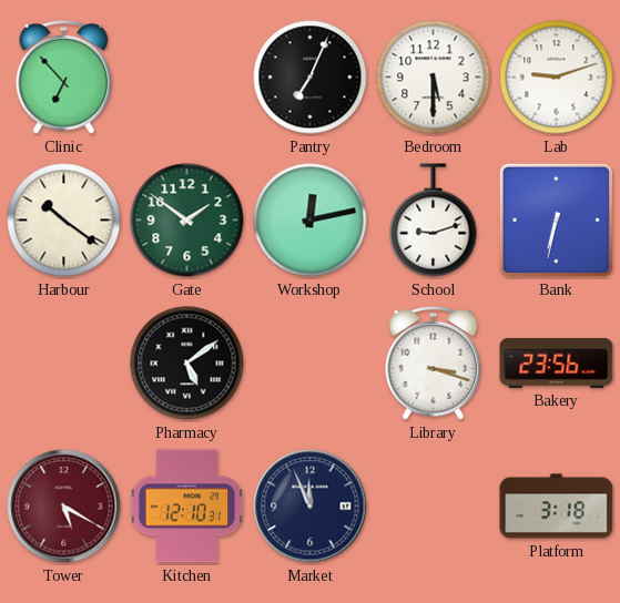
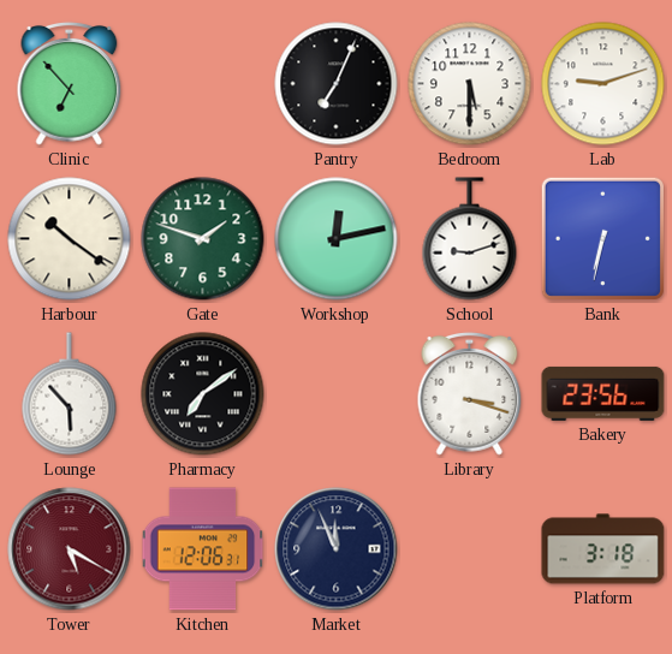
Gate: 1:51 -> 1:48 (203, 239)
Lounge: none -> 5:53 (70, 394)
Pharmacy: 5:09 -> 7:09 (203, 394)
Kitchen: 12:10 -> 12:06 (203, 549)
